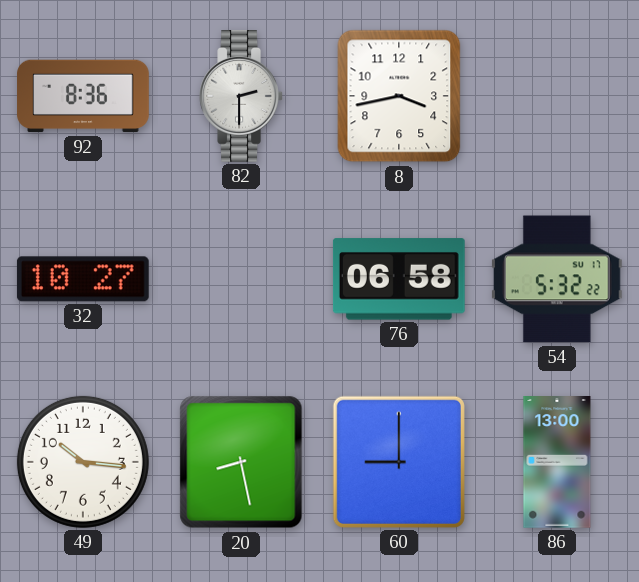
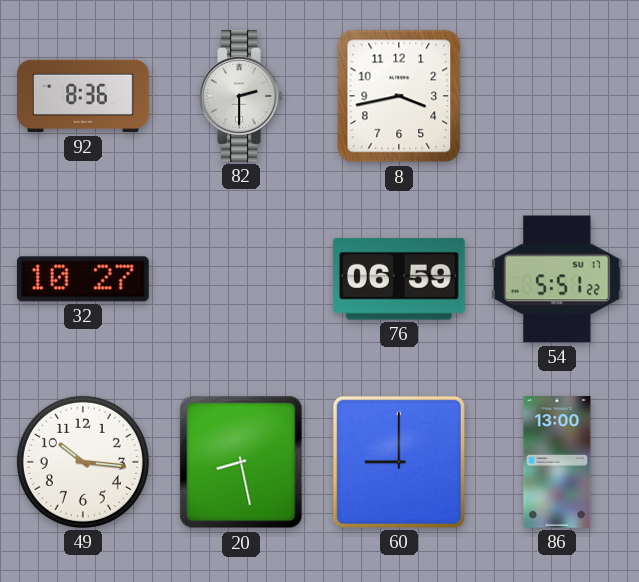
76: 06:58 -> 06:59 (399, 279)
54: 5:32 -> 5:51 (557, 279)
